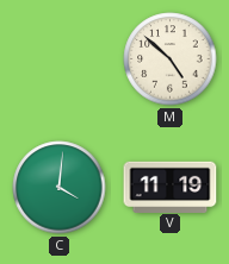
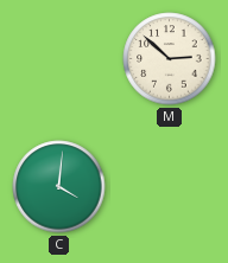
M: 4:52 -> 2:52 (170, 59)
V: 11:19 -> none (171, 187)
